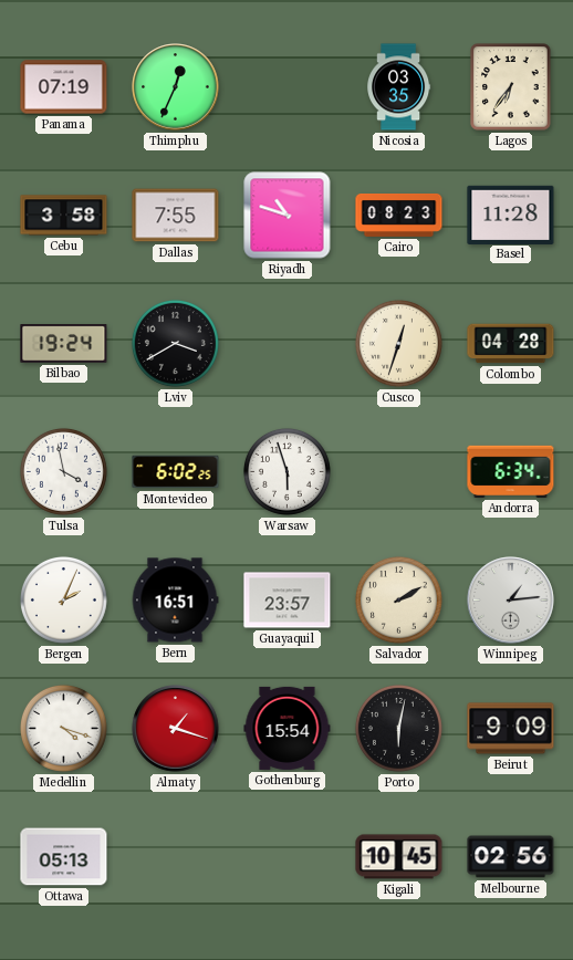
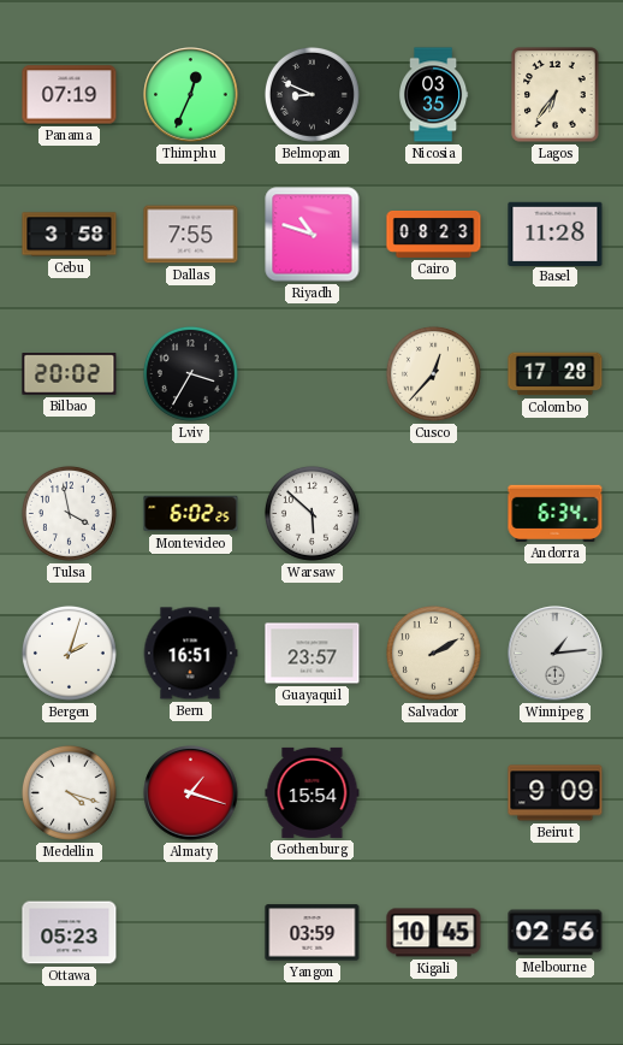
Belmopan: none -> 8:49 (311, 94)
Bilbao: 19:24 -> 20:02 (70, 374)
Lviv: 3:40 -> 3:35 (190, 373)
Cusco: 12:33 -> 12:37 (433, 373)
Colombo: 04:28 -> 17:28 (556, 374)
Warsaw: 5:57 -> 5:52 (311, 513)
Bergen: 2:04 -> 2:03 (69, 653)
Porto: 6:02 -> none (398, 728)
Ottawa: 05:13 -> 05:23 (70, 933)
Yangon: none -> 03:59 (313, 933)
